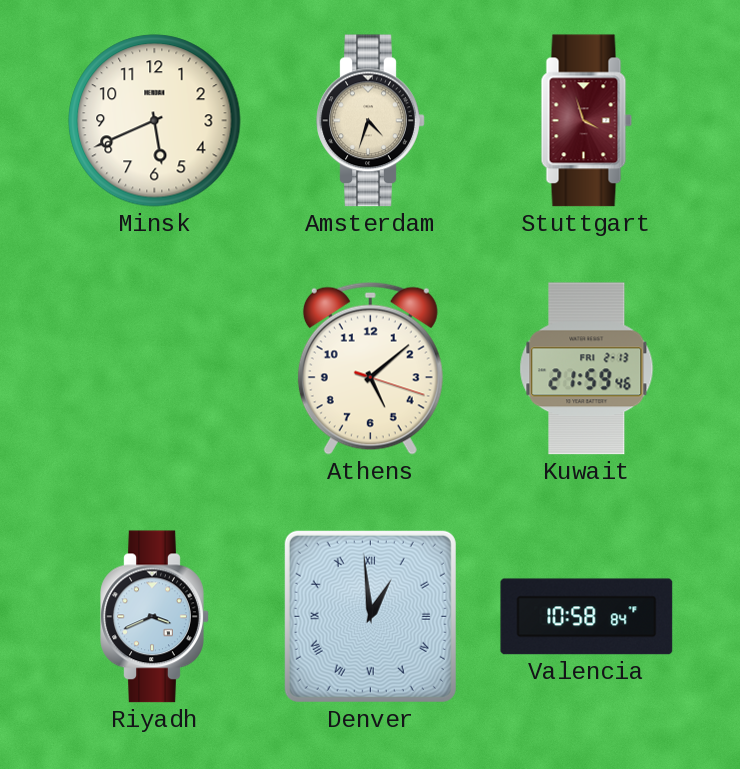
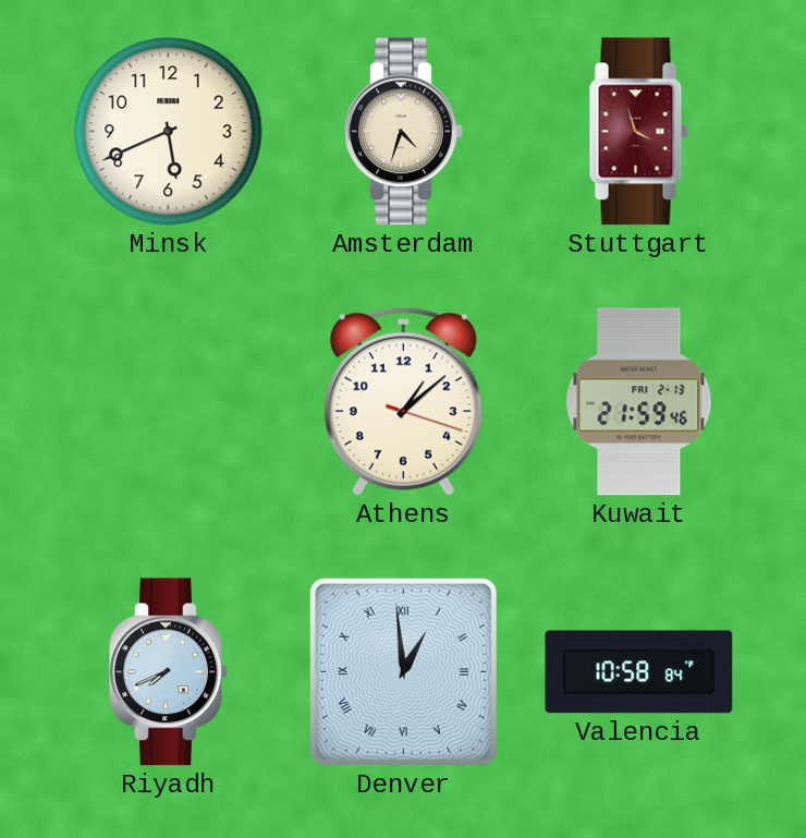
Athens: 5:08 -> 1:08 (403, 401)
Riyadh: 3:41 -> 7:41 (169, 672)
